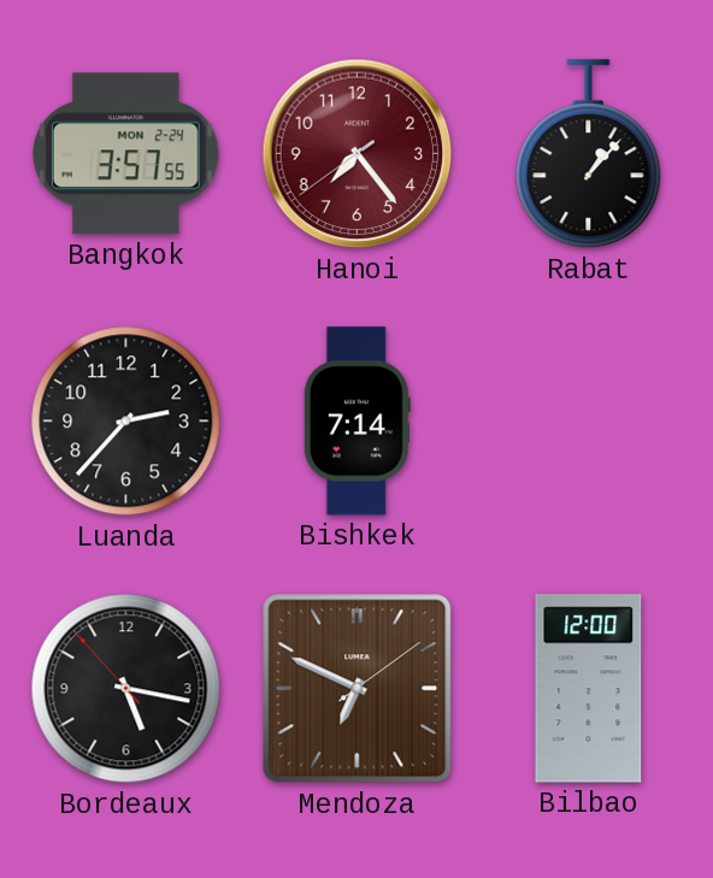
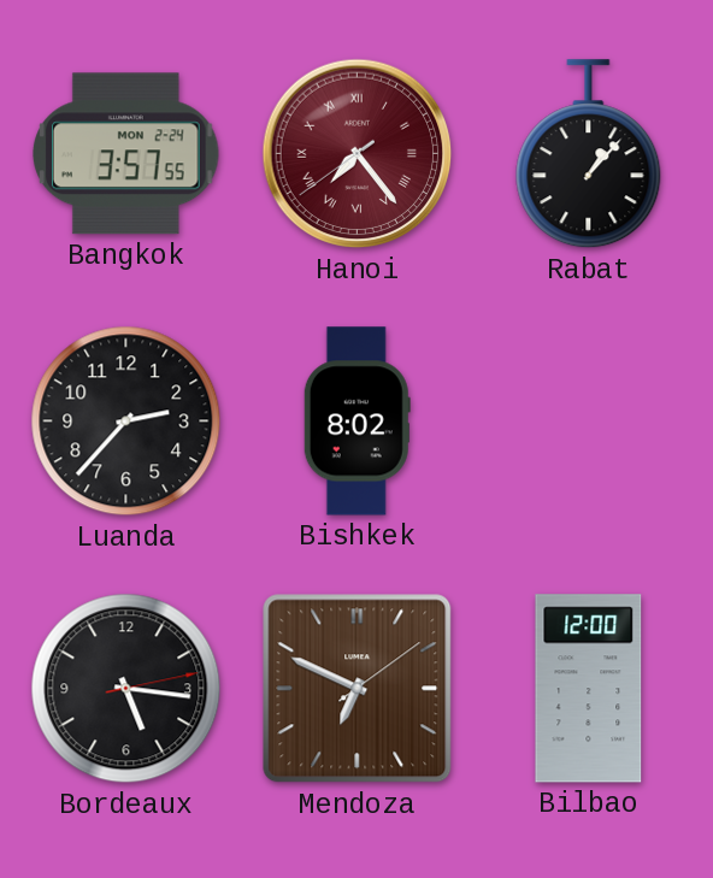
Hanoi numerals: Arabic -> Roman (358, 154)
Bishkek: 7:14 -> 8:02 (356, 422)
Bordeaux: 5:16:53 -> 5:16:13 (126, 689)
